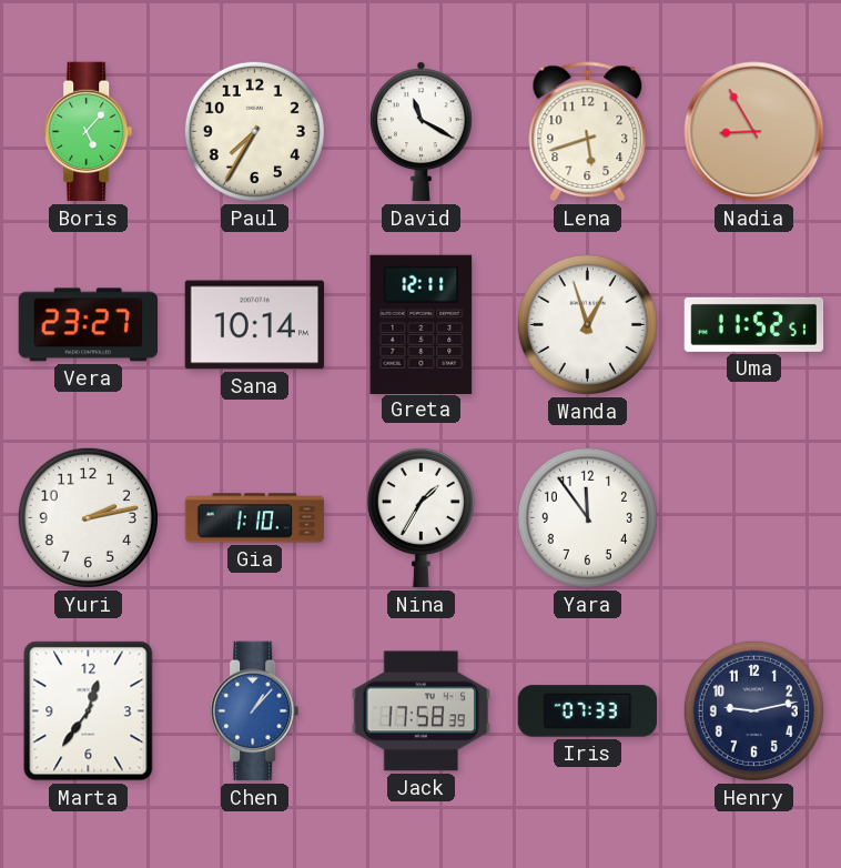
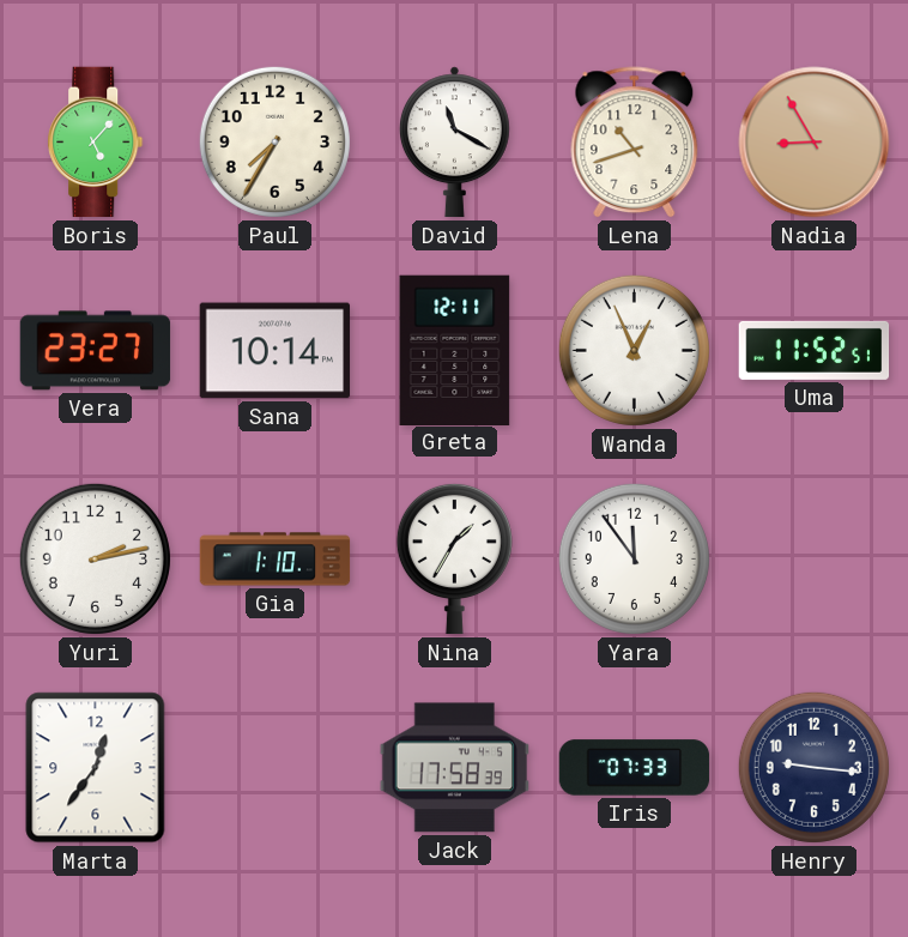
Lena: 5:42 -> 10:42 (635, 143)
Wanda: 12:57 -> 12:56 (634, 350)
Chen: 1:07 -> none (255, 711)
Henry: 9:13 -> 9:16 (813, 767)
